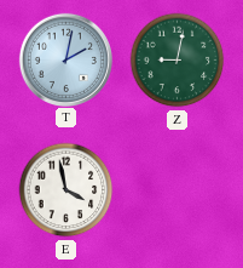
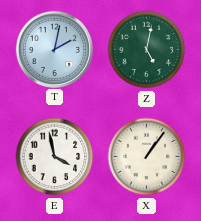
Z: 9:02 -> 5:02 (147, 50)
X: none -> 1:06 (147, 157)
